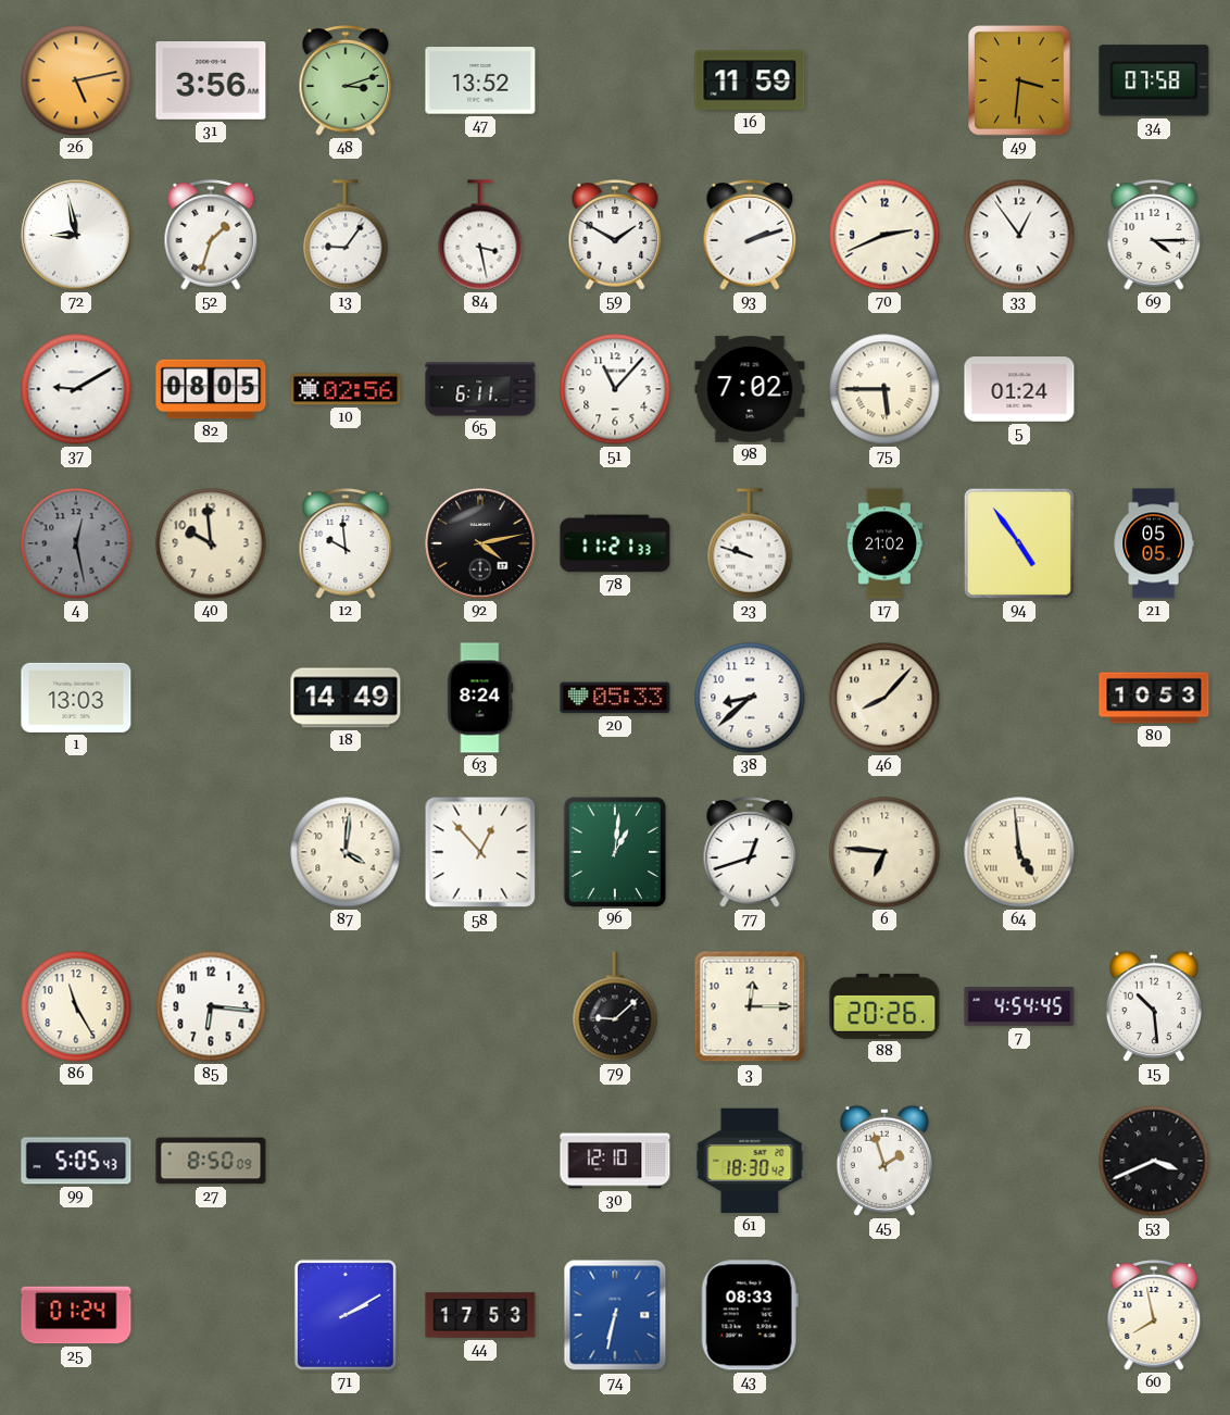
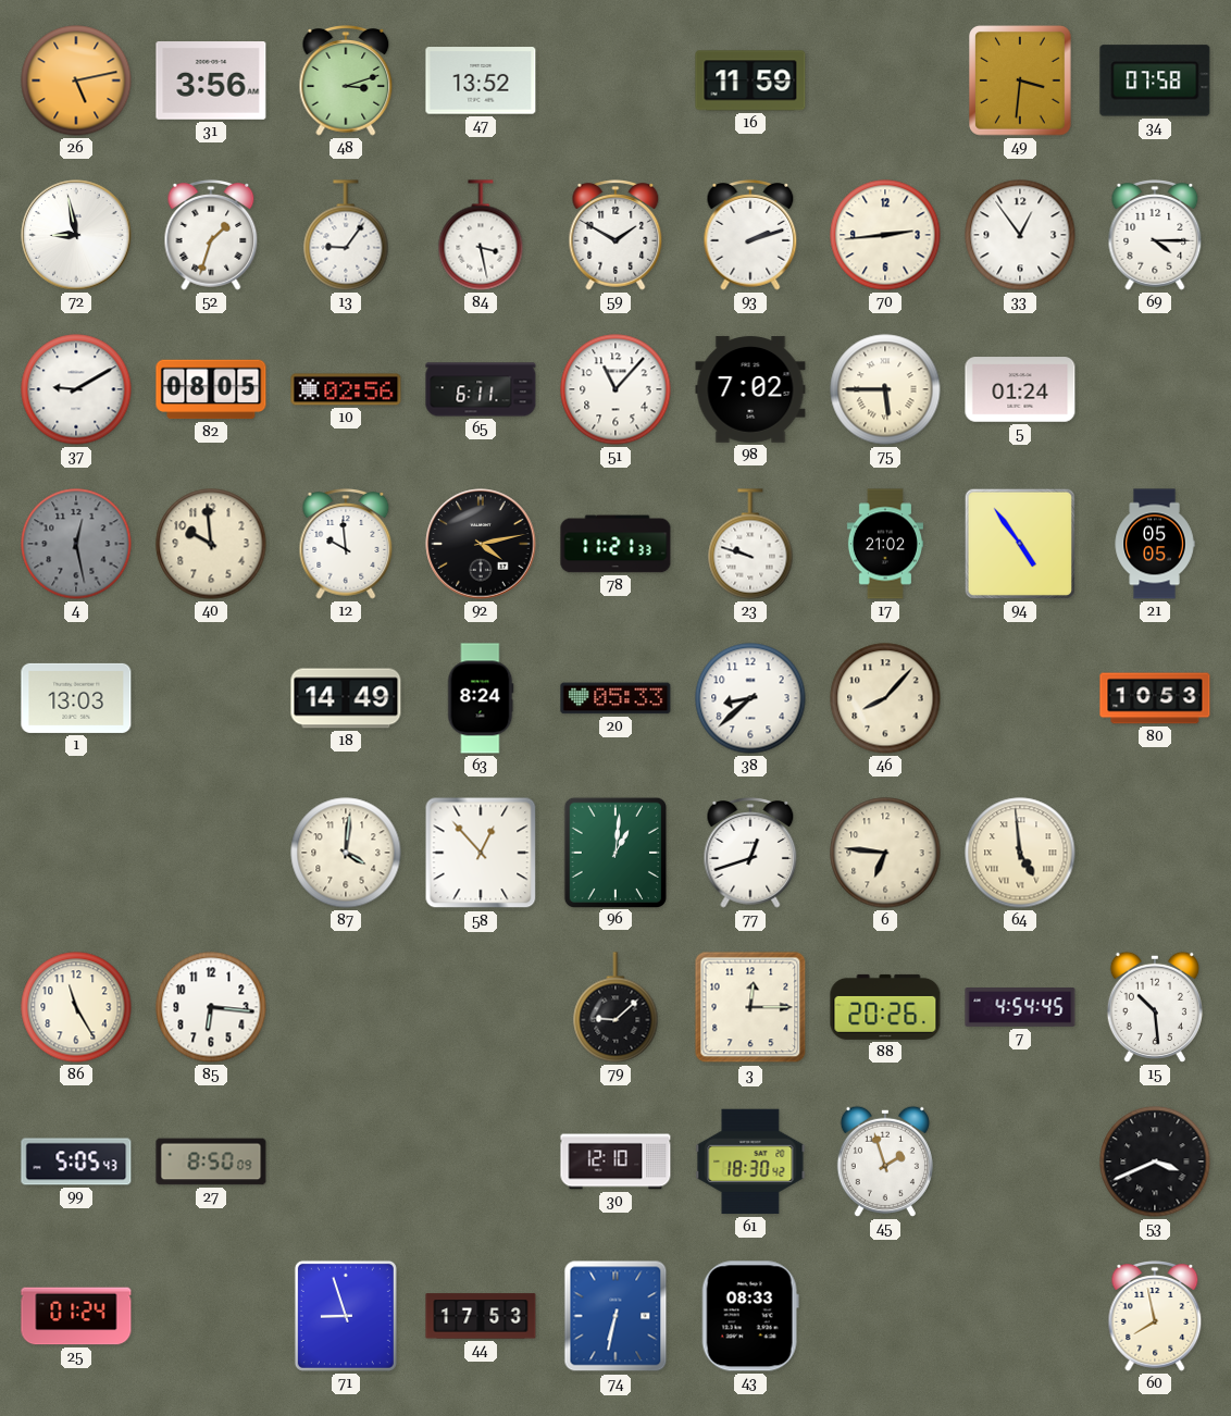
70: 2:41 -> 2:44 (885, 235)
71: 2:10 -> 8:57 (346, 1316)
